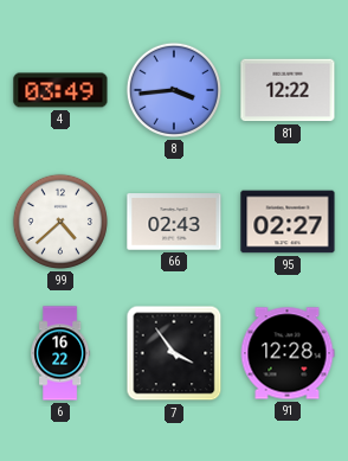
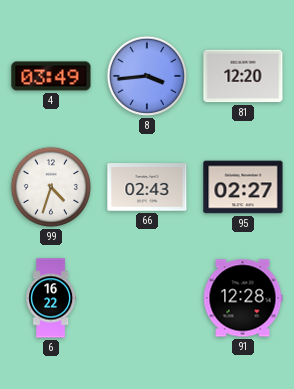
81: 12:22 -> 12:20 (243, 76)
99: 4:38 -> 4:33 (50, 187)
7: 3:54 -> none (174, 353)
